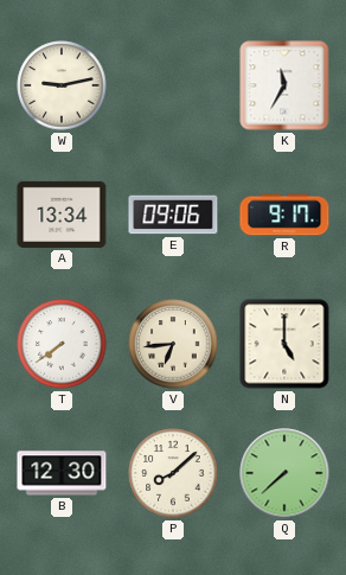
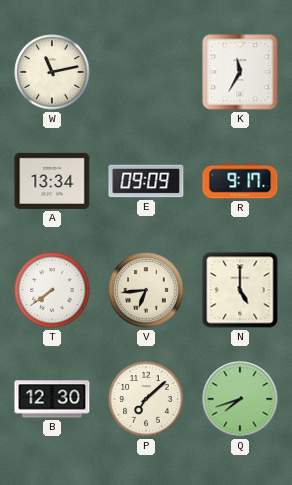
W: 9:13 -> 11:13 (52, 72)
E: 09:06 -> 09:09 (146, 181)
P: 8:08 -> 7:08 (146, 399)
Q: 7:38 -> 7:42 (240, 399)
